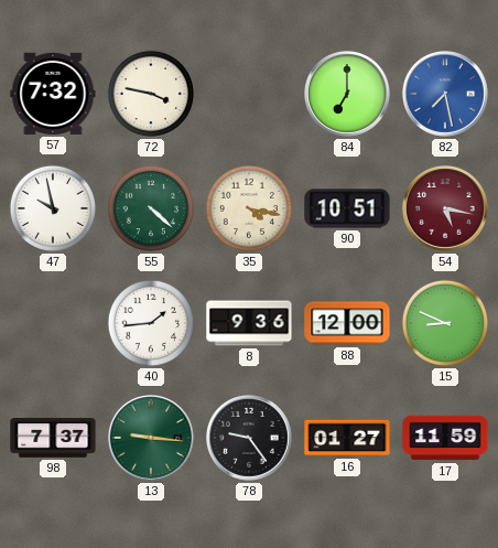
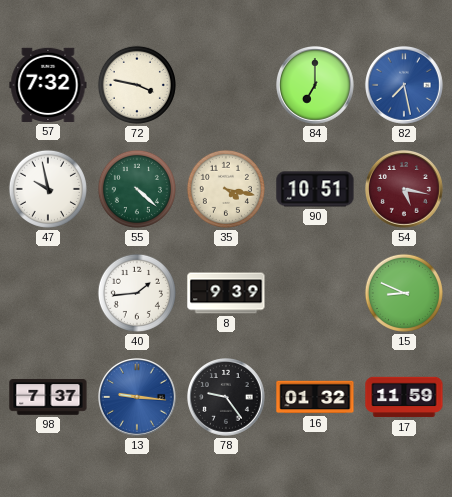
8: 9:36 -> 9:39 (226, 293)
88: 12:00 -> none (347, 323)
13 dial: green -> blue (138, 398)
16: 01:27 -> 01:32 (315, 397)
